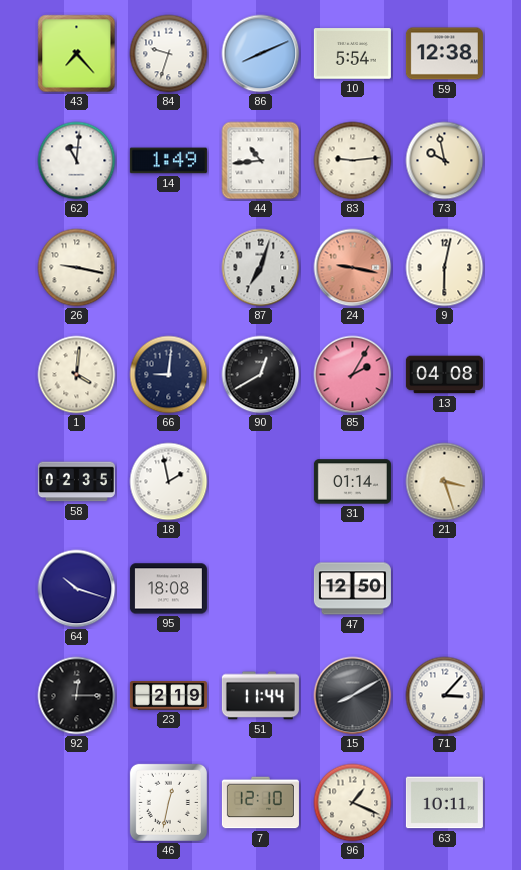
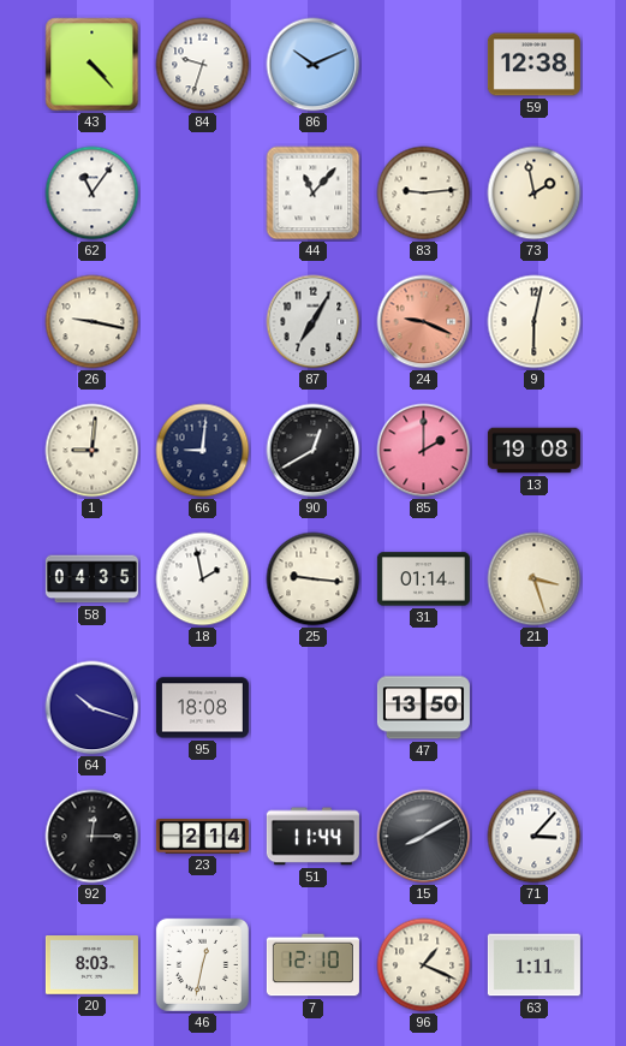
43: 7:23 -> 4:23 (93, 65)
86: 8:11 -> 10:11 (314, 65)
10: 5:54 -> none (352, 54)
62: 11:01 -> 11:06 (93, 194)
14: 1:49 -> none (168, 161)
44: 10:44 -> 11:07 (314, 194)
73: 9:58 -> 1:58 (535, 194)
87: 7:03 -> 7:05 (314, 322)
24: 9:17 -> 9:19 (424, 322)
1: 4:01 -> 9:01 (93, 451)
85: 2:05 -> 2:00 (424, 451)
13: 04:08 -> 19:08 (533, 451)
58: 02:35 -> 04:35 (91, 580)
25: none -> 9:16 (314, 580)
47: 12:50 -> 13:50 (423, 708)
23: 2:19 -> 2:14 (202, 837)
20: none -> 8:03 (91, 965)
63: 10:11 -> 1:11 (533, 965)
